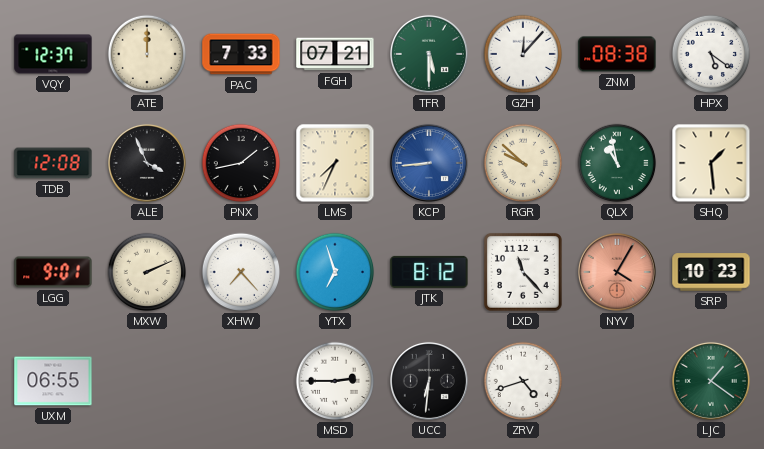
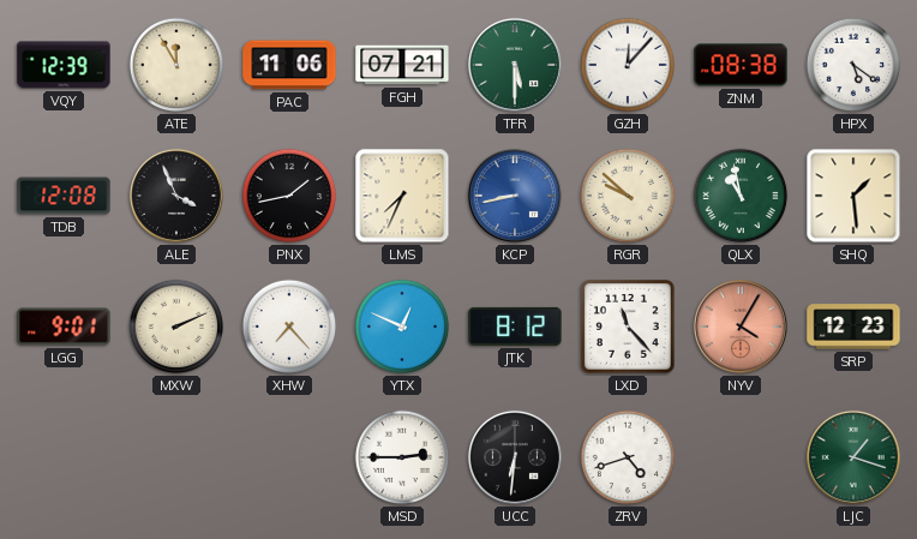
VQY: 12:37 -> 12:39 (64, 65)
ATE: 12:00 -> 11:55 (176, 65)
PAC: 7:33 -> 11:06 (289, 65)
KCP: 8:44 -> 8:43 (515, 196)
YTX: 6:57 -> 12:49 (402, 327)
SRP: 10:23 -> 12:23 (853, 327)
UXM: 06:55 -> none (53, 381)
LJC: 1:21 -> 1:18 (853, 457)
